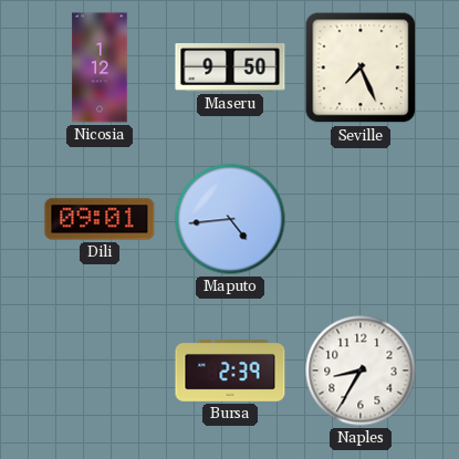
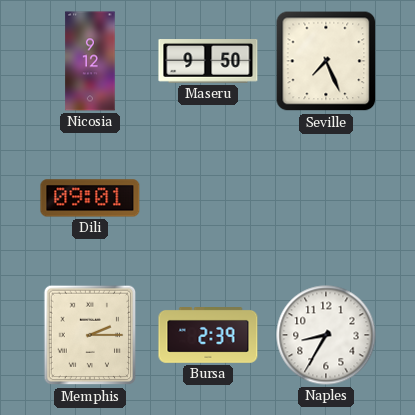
Nicosia: 1:12 -> 9:12 (90, 61)
Maputo: 4:44 -> none (230, 219)
Memphis: none -> 2:15 (90, 335)
